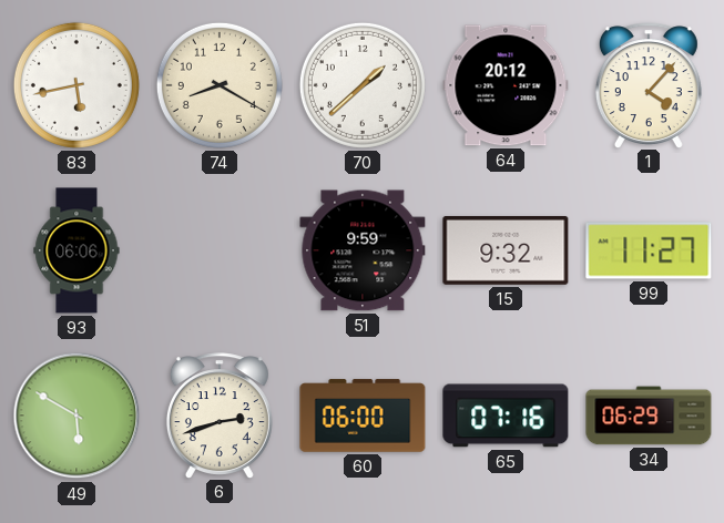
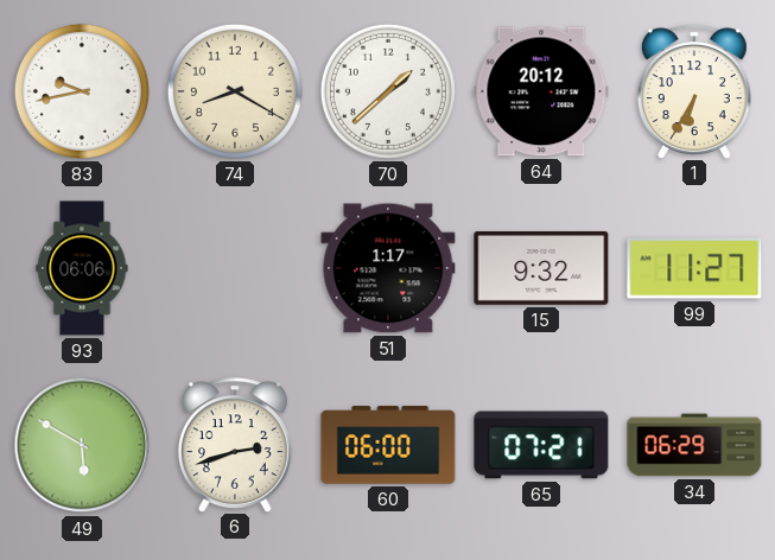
83: 5:43 -> 9:43 (82, 91)
1: 4:07 -> 6:35 (694, 91)
51: 9:59 -> 1:17 (388, 268)
65: 07:16 -> 07:21 (541, 445)
